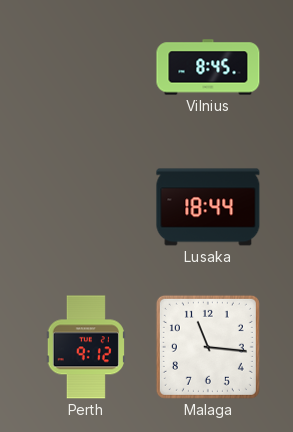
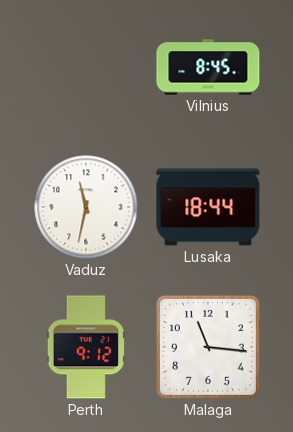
Vaduz: none -> 11:32 (86, 207)
